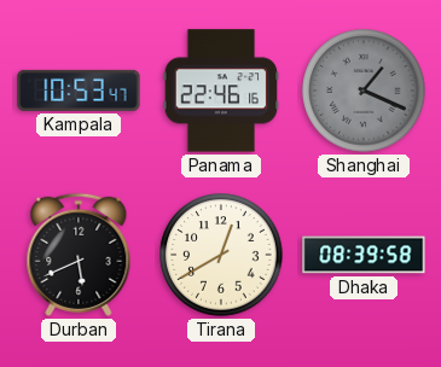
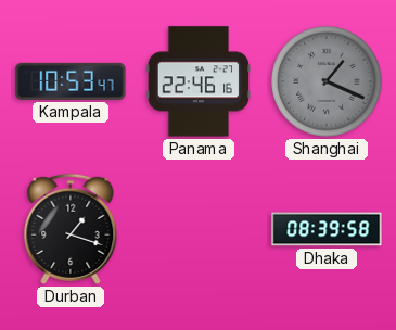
Durban: 5:41 -> 1:18 (71, 229)
Tirana: 12:40 -> none (221, 255)
